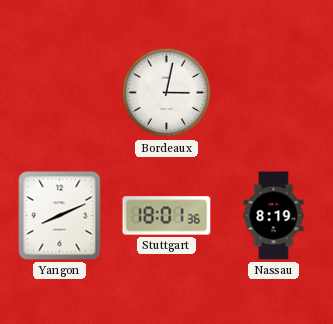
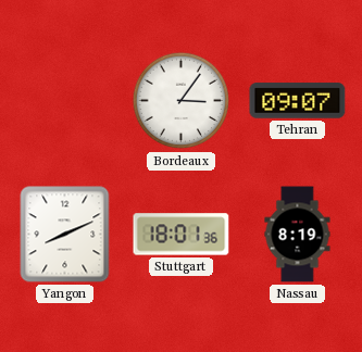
Bordeaux: 3:02 -> 3:06 (182, 101)
Tehran: none -> 09:07 (298, 101)
